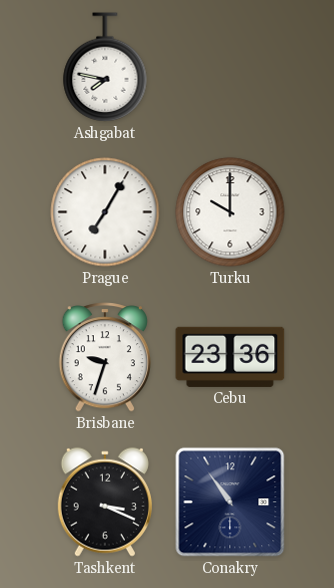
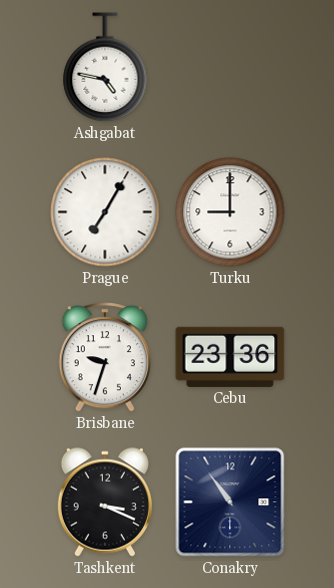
Ashgabat: 7:47 -> 4:47 (105, 67)
Turku: 10:00 -> 9:00 (230, 212)
